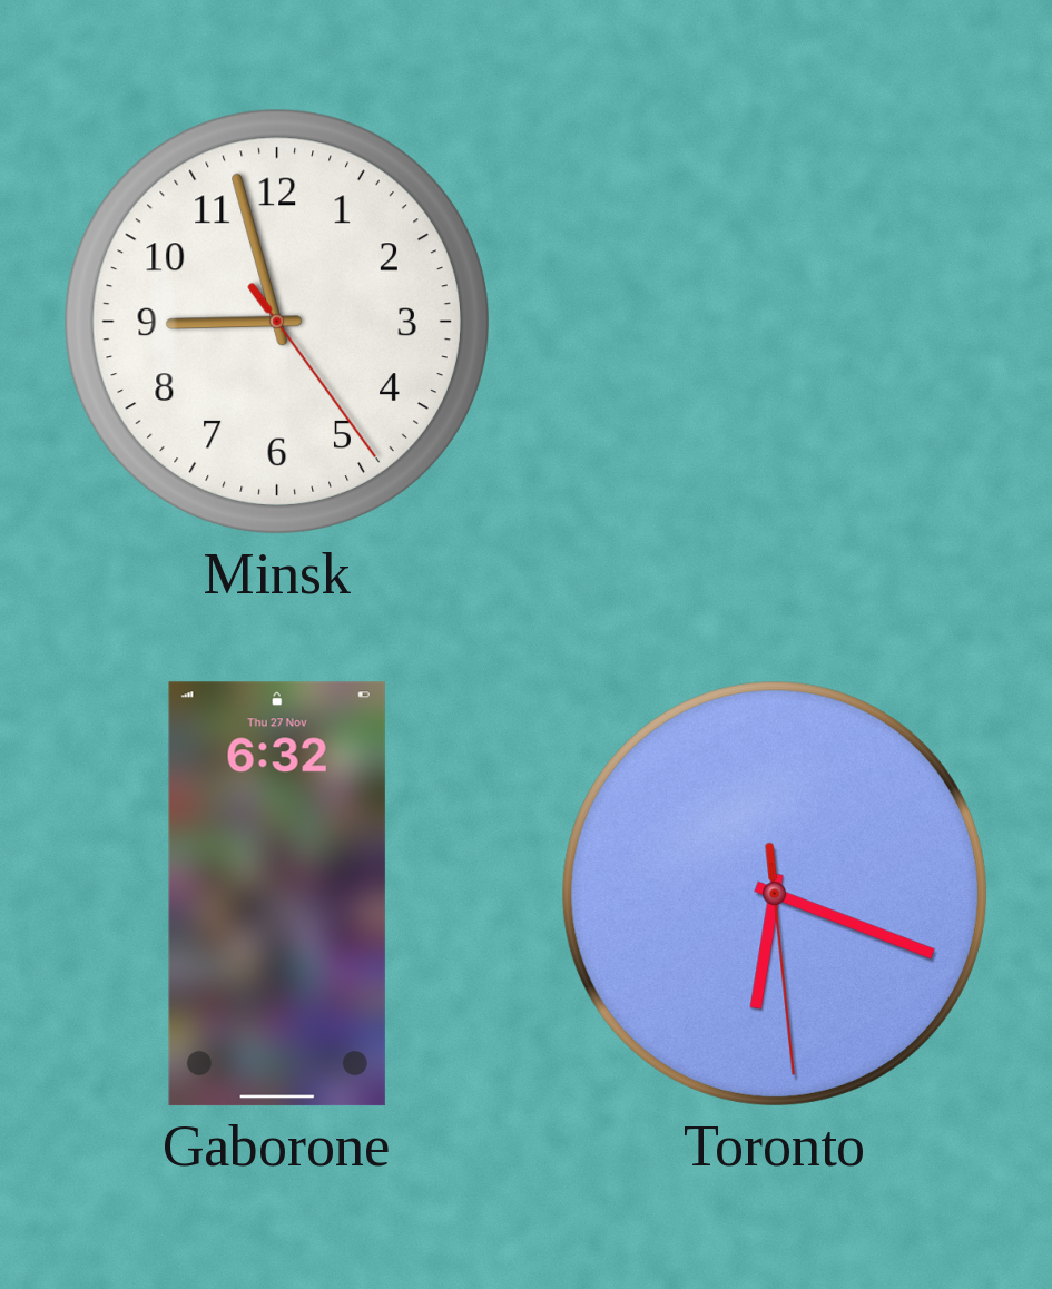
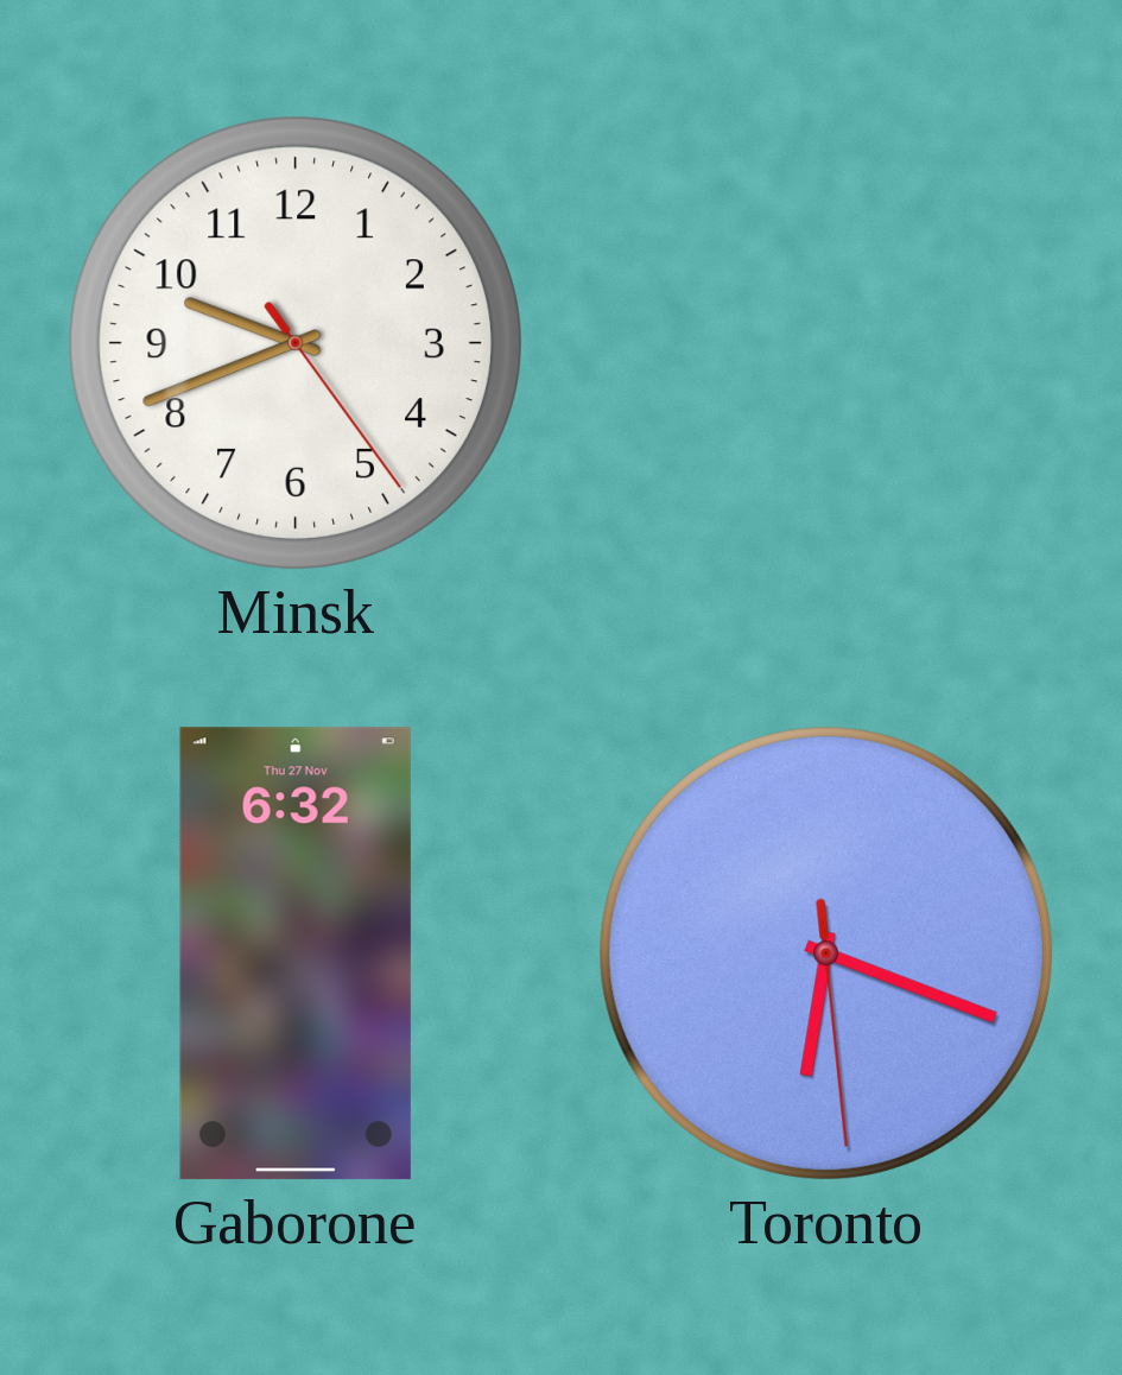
Minsk: 8:57 -> 9:41 (296, 343)
